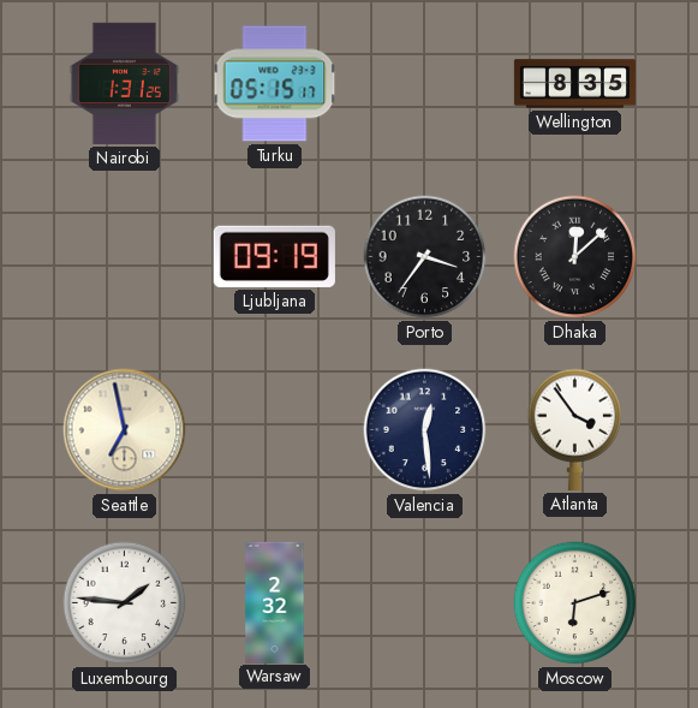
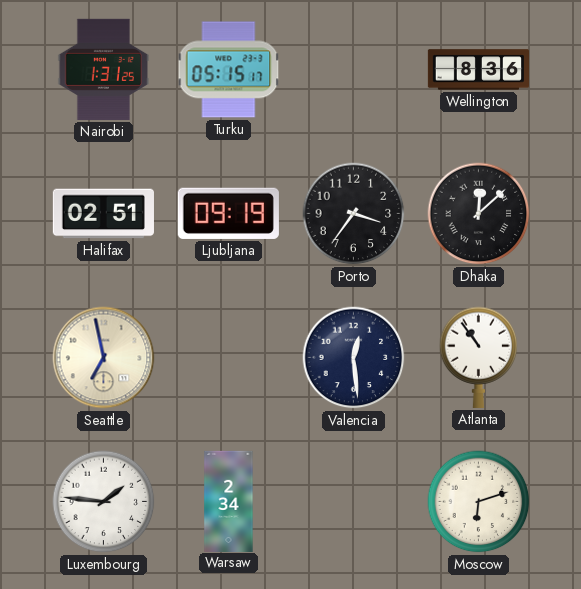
Wellington: 8:35 -> 8:36 (478, 70)
Halifax: none -> 02:51 (103, 214)
Atlanta: 3:54 -> 10:54 (479, 357)
Warsaw: 2:32 -> 2:34 (229, 501)
